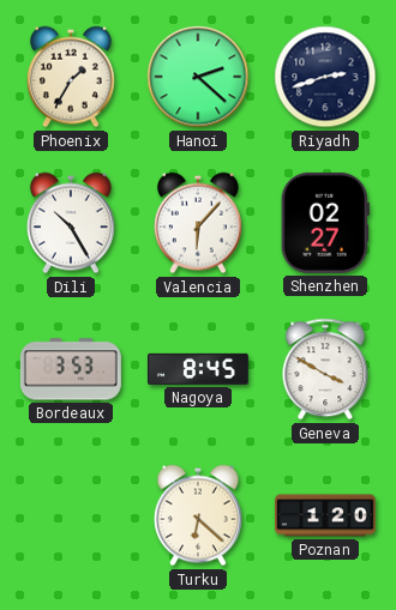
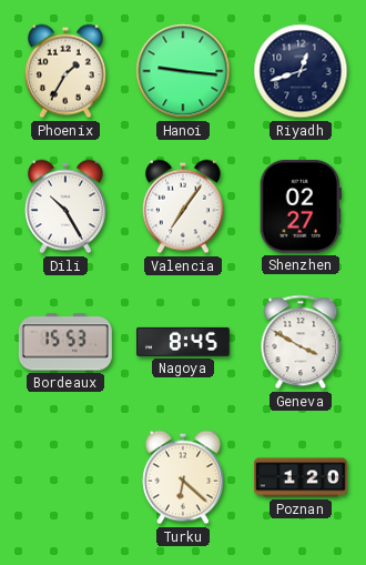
Hanoi: 2:22 -> 9:16 (183, 71)
Riyadh: 2:42 -> 12:42 (301, 71)
Valencia: 6:07 -> 7:06 (183, 206)
Bordeaux: 3:53 -> 15:53 (65, 342)
